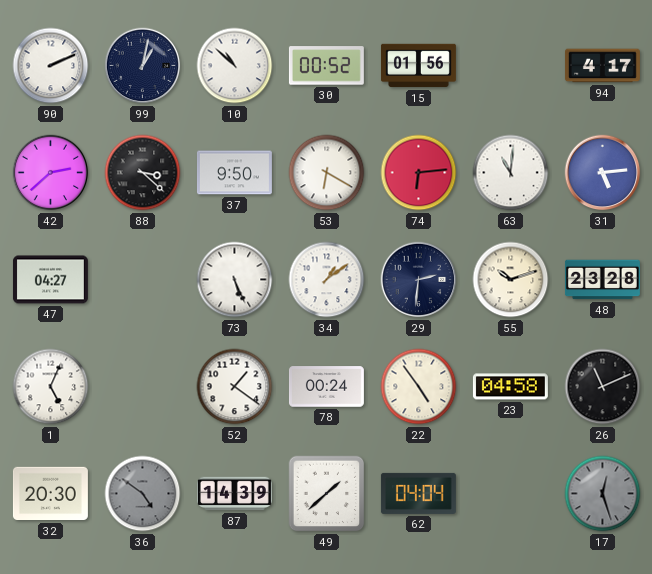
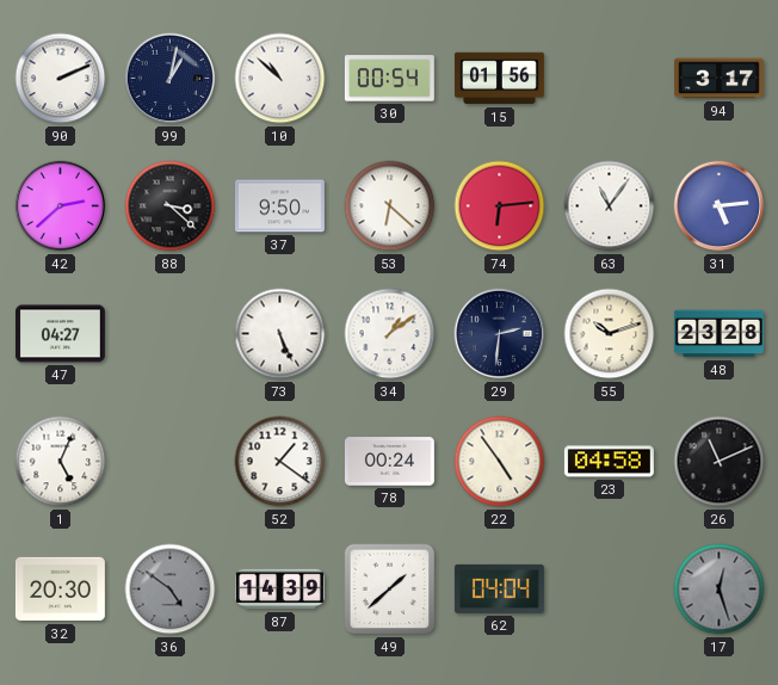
30: 00:52 -> 00:54 (389, 79)
94: 4:17 -> 3:17 (718, 79)
53: 6:20 -> 6:22 (390, 206)
63: 11:01 -> 11:06 (610, 206)
